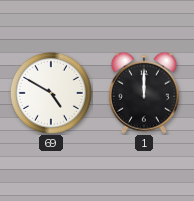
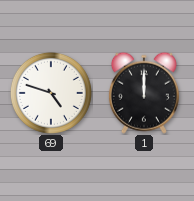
69: 4:50 -> 4:48 (51, 93)
